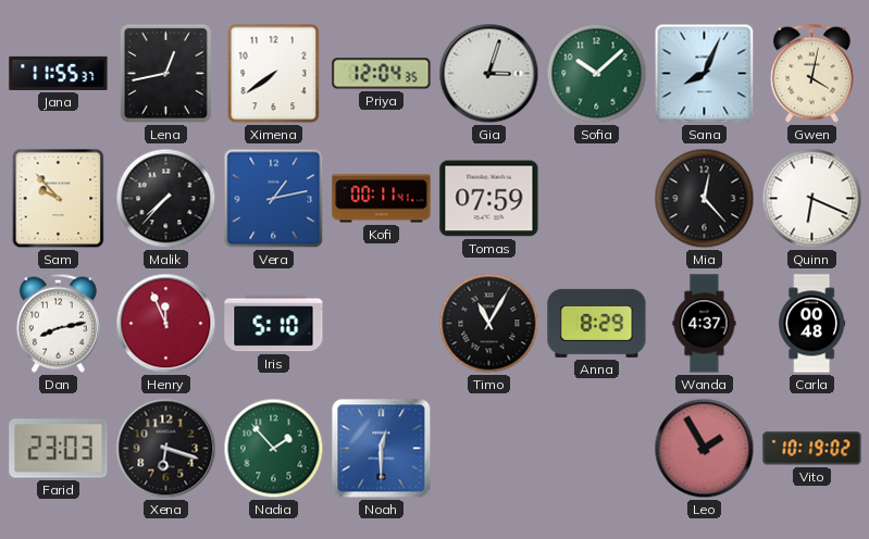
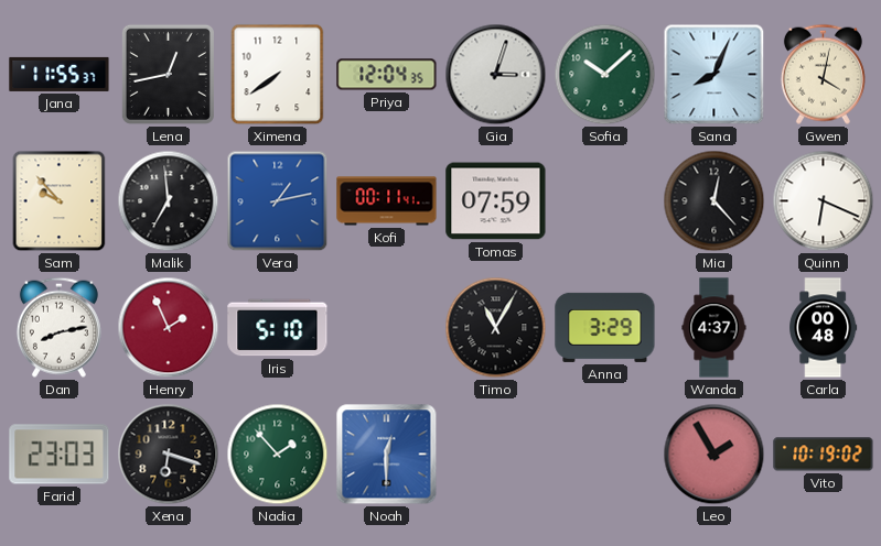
Malik: 7:37 -> 6:59 (169, 201)
Henry: 11:56 -> 1:56 (169, 328)
Anna: 8:29 -> 3:29 (605, 327)
